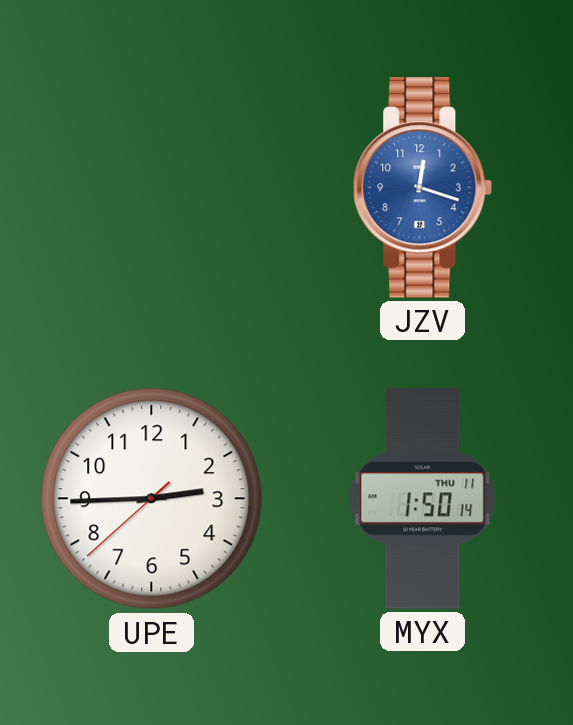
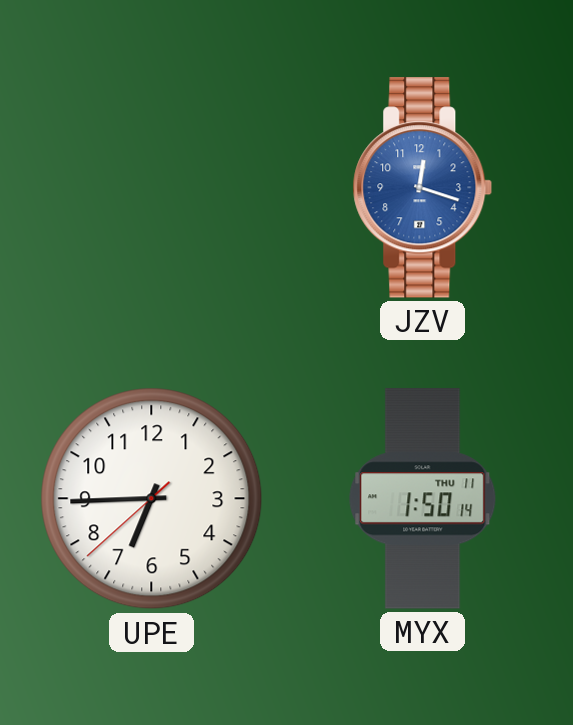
UPE: 2:44 -> 6:44 (152, 499)
